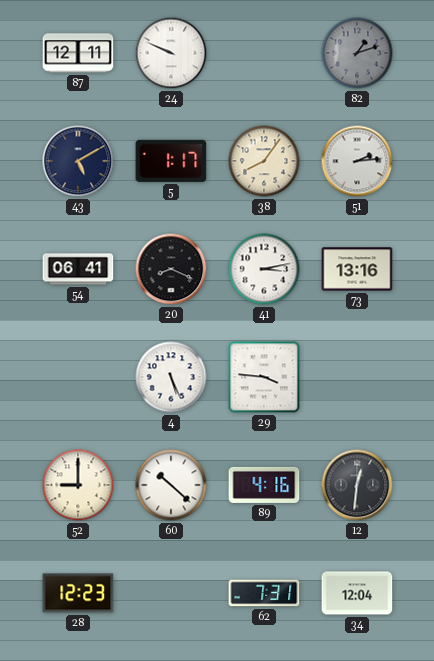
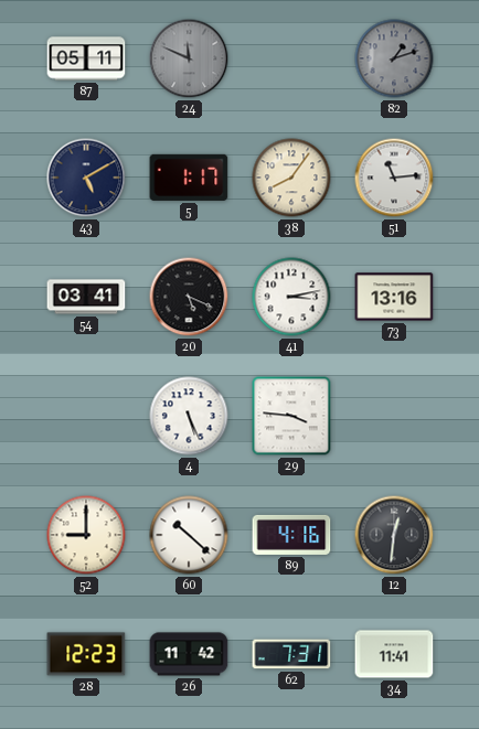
87: 12:11 -> 05:11 (86, 58)
24: 9:49 -> 11:49 (189, 58)
24 dial: white -> grey (189, 58)
51: 2:14 -> 11:14 (394, 178)
54: 06:41 -> 03:41 (86, 297)
20: 8:19 -> 5:19 (189, 297)
26: none -> 11:42 (189, 654)
34: 12:04 -> 11:41 (394, 654)
